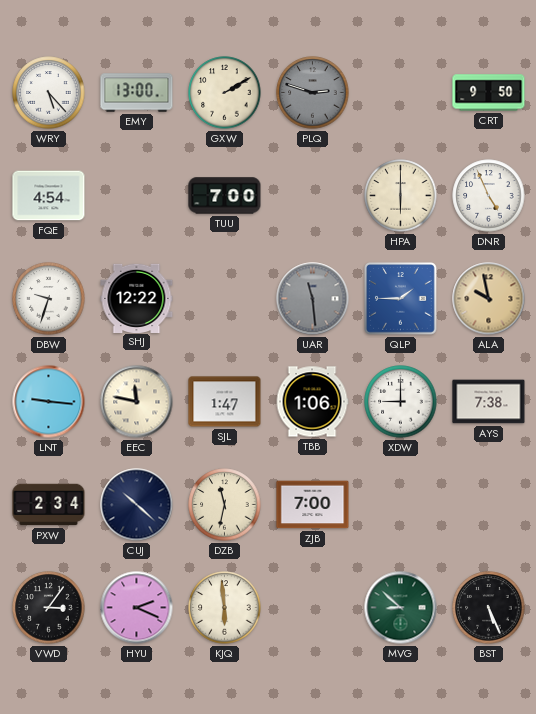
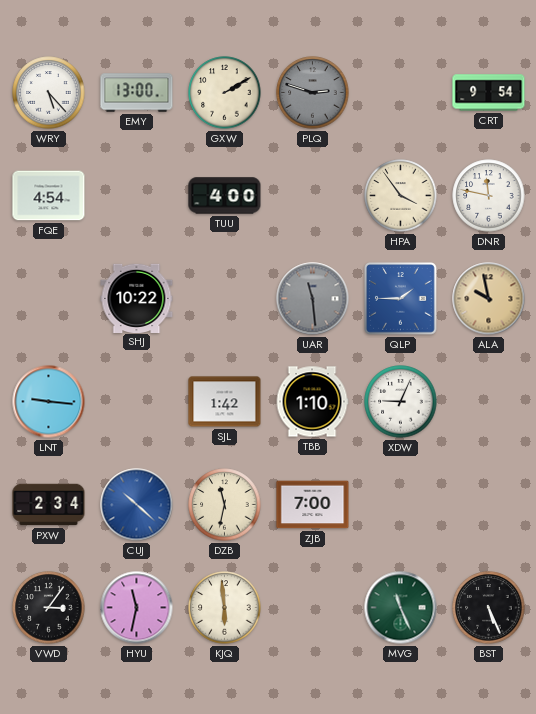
CRT: 9:50 -> 9:54 (489, 93)
TUU: 7:00 -> 4:00 (225, 196)
HPA: 6:00 -> 3:54 (401, 196)
DNR: 4:56 -> 11:47 (489, 196)
DBW: 9:33 -> none (49, 299)
SHJ: 12:22 -> 10:22 (137, 298)
EEC: 11:47 -> none (137, 402)
SJL: 1:47 -> 1:42 (225, 402)
TBB: 1:06 -> 1:10 (312, 402)
XDW: 9:00 -> 9:04 (401, 402)
AYS: 7:38 -> none (489, 402)
CUJ dial: navy -> blue (137, 505)
HYU: 2:19 -> 11:32 (137, 608)
MVG: 8:52 -> 11:26 (401, 608)
